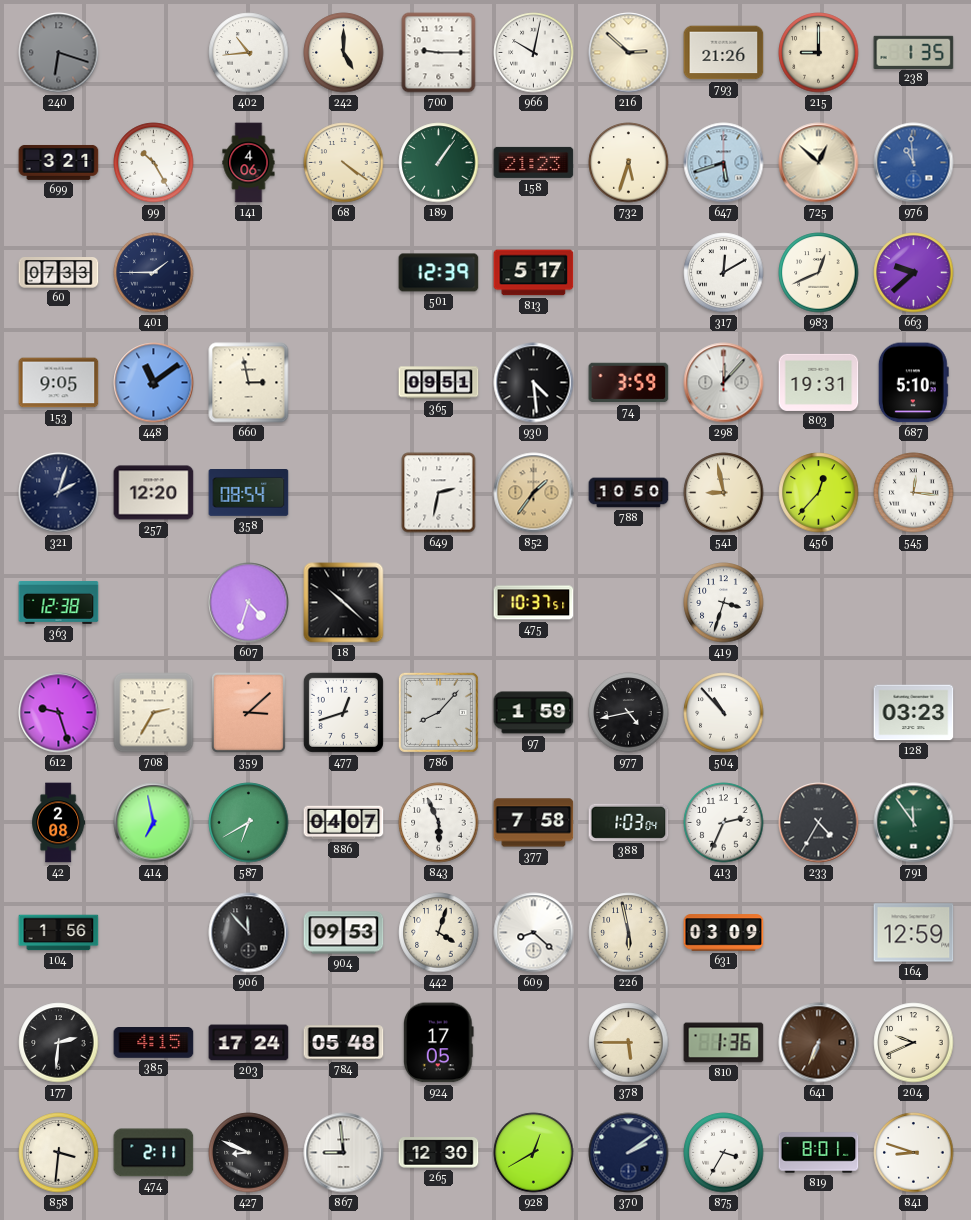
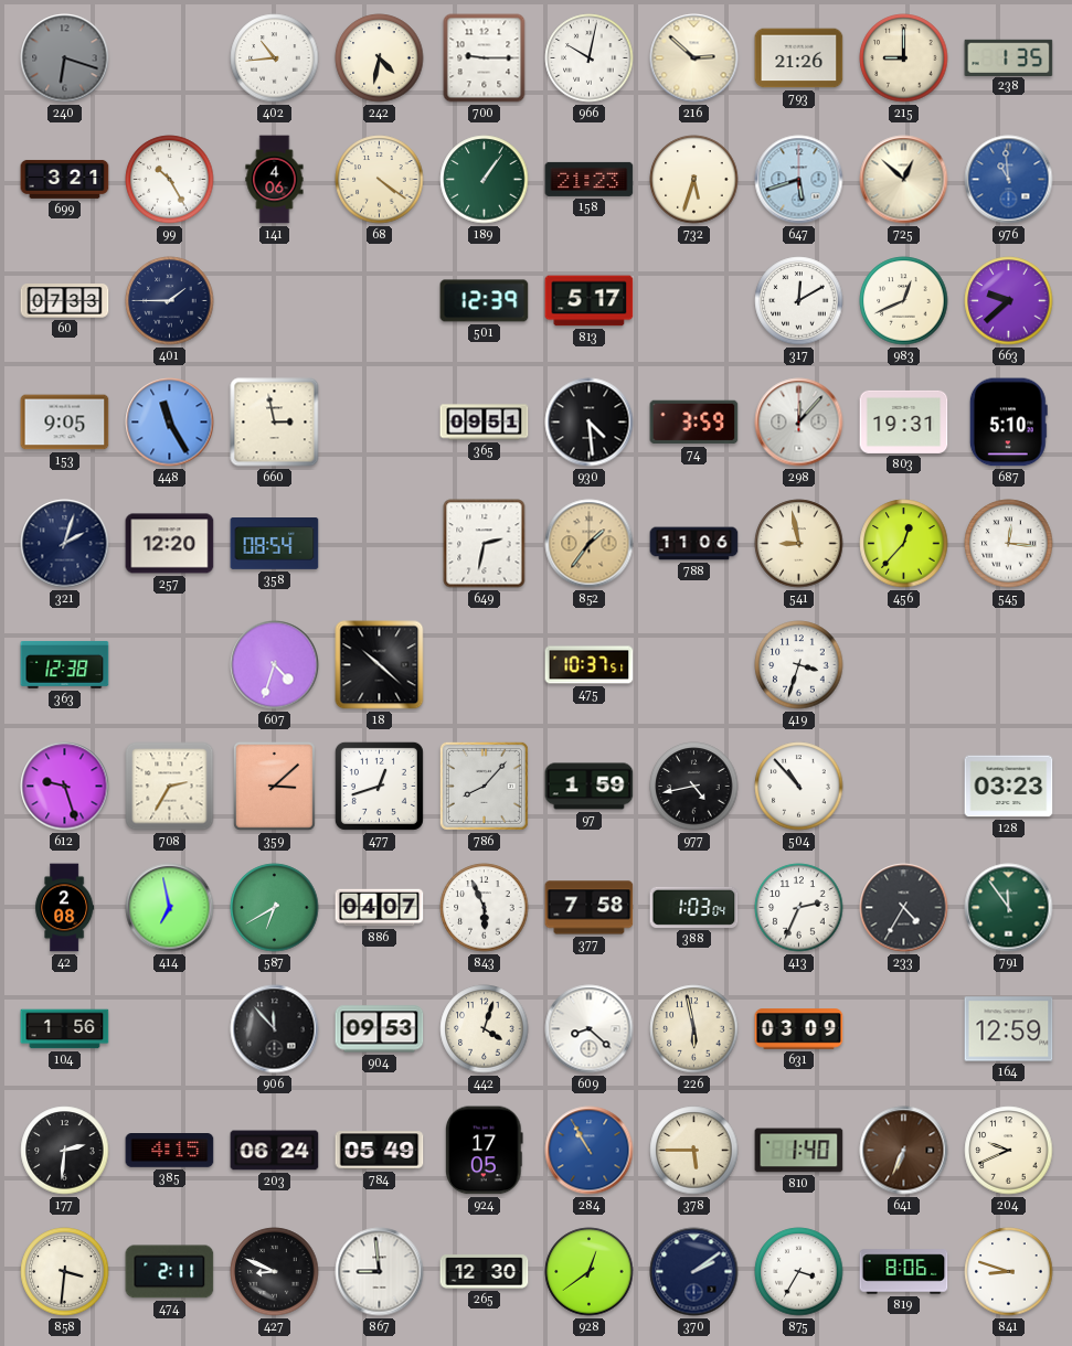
242: 5:00 -> 4:32 (380, 58)
448: 11:09 -> 11:25 (170, 423)
788: 10:50 -> 11:06 (694, 544)
203: 17:24 -> 06:24 (275, 1151)
784: 05:48 -> 05:49 (380, 1151)
284: none -> 10:55 (590, 1151)
810: 1:36 -> 1:40 (799, 1151)
928: 12:40 -> 12:39 (590, 1272)
819: 8:01 -> 8:06 (904, 1272)
